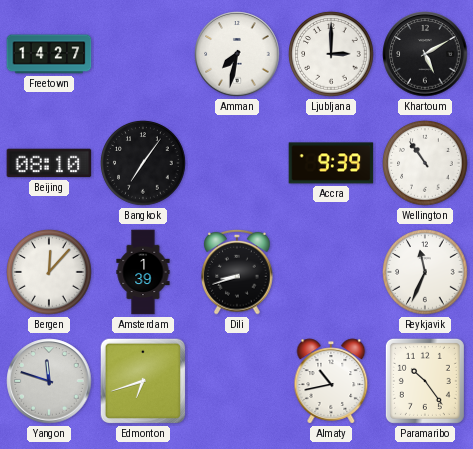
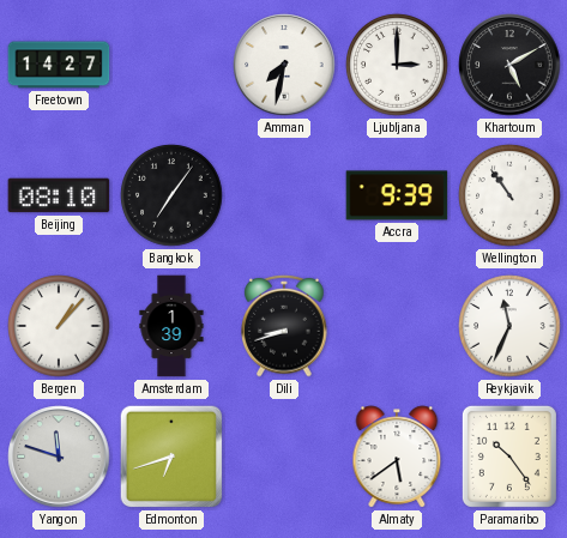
Bergen: 12:07 -> 1:07 (59, 326)
Almaty: 10:43 -> 5:39 (397, 457)
